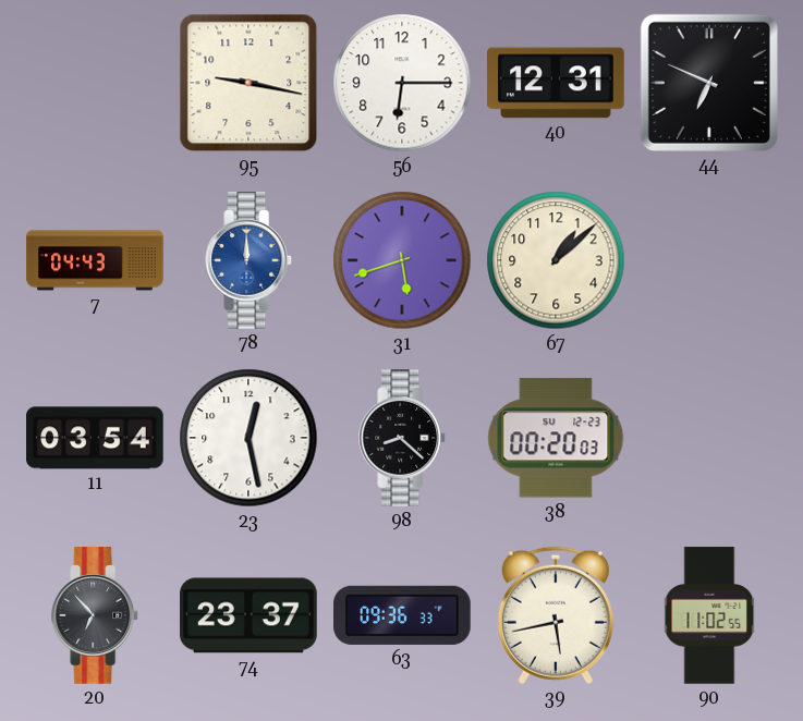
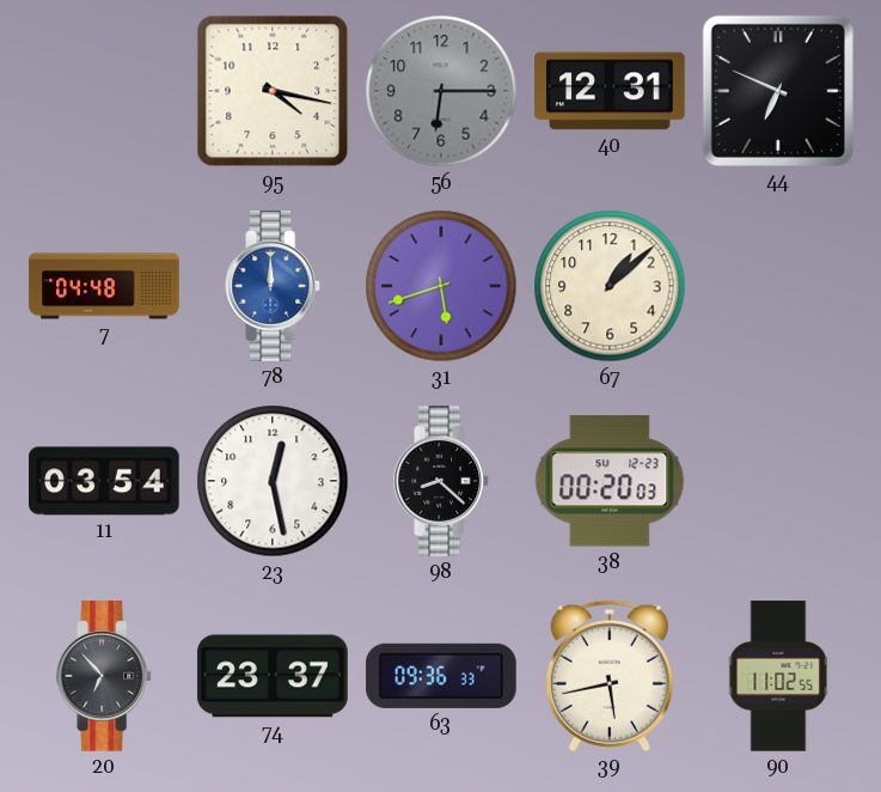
95: 9:17 -> 4:17 (273, 91)
56 dial: white -> grey (441, 91)
7: 04:43 -> 04:48 (104, 286)
